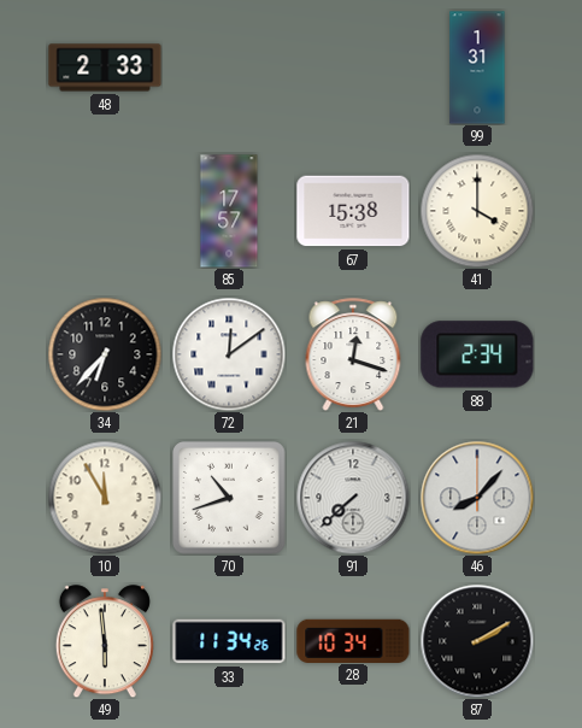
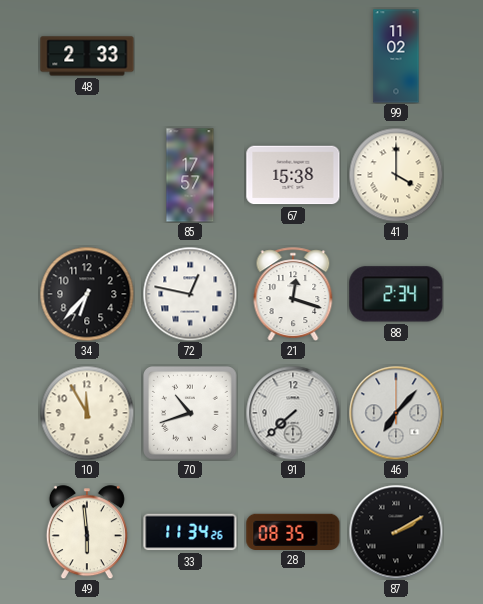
99: 1:31 -> 11:02 (396, 56)
72: 12:09 -> 12:47 (190, 294)
46: 8:07 -> 7:07 (396, 413)
28: 10:34 -> 08:35 (293, 531)
